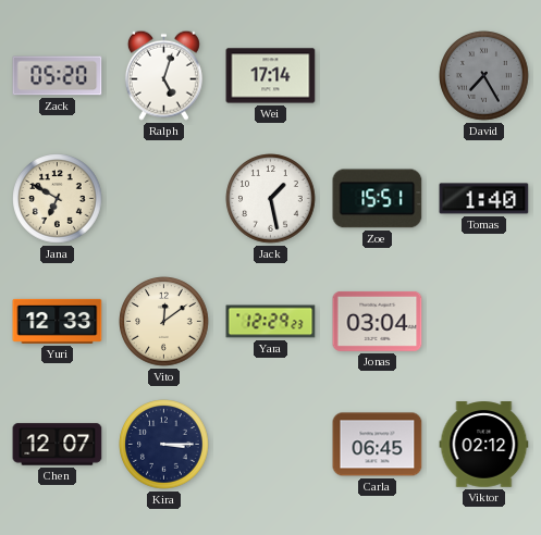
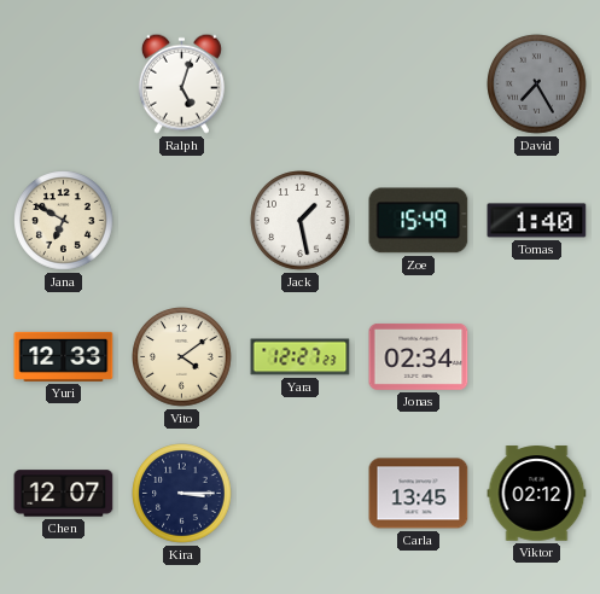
Zack: 05:20 -> none (58, 76)
Wei: 17:14 -> none (271, 76)
Zoe: 15:51 -> 15:49 (419, 221)
Vito: 12:09 -> 4:09 (182, 357)
Yara: 12:29 -> 12:27 (301, 357)
Jonas: 03:04 -> 02:34 (419, 356)
Carla: 06:45 -> 13:45 (419, 494)
